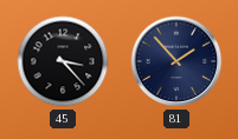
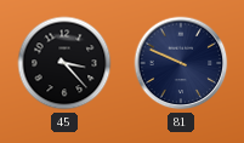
81: 1:53 -> 9:49 (181, 63)
